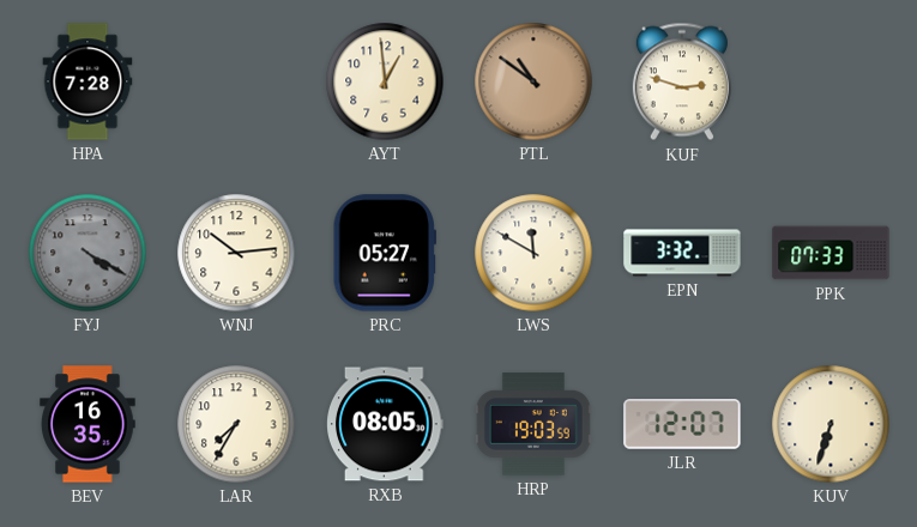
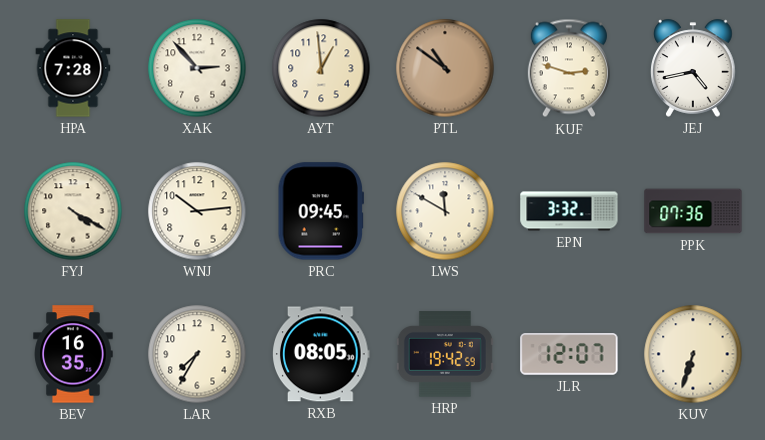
XAK: none -> 2:53 (197, 68)
JEJ: none -> 4:43 (693, 68)
FYJ dial: grey -> cream (73, 211)
PRC: 05:27 -> 09:45 (320, 211)
PPK: 07:33 -> 07:36 (693, 211)
HRP: 19:03 -> 19:42 (445, 354)
